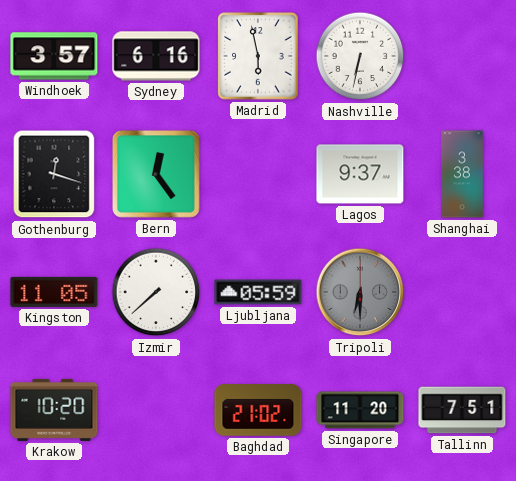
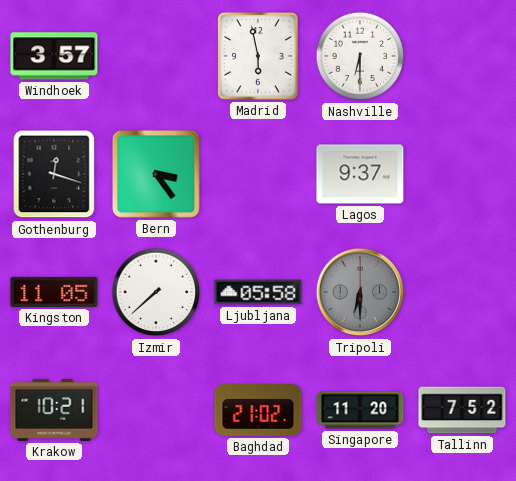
Sydney: 6:16 -> none (156, 56)
Nashville: 6:32 -> 6:30 (360, 56)
Bern: 12:24 -> 3:24 (156, 174)
Shanghai: 3:38 -> none (462, 174)
Ljubljana: 05:59 -> 05:58 (258, 292)
Krakow: 10:20 -> 10:21 (54, 410)
Tallinn: 7:51 -> 7:52 (462, 410)
